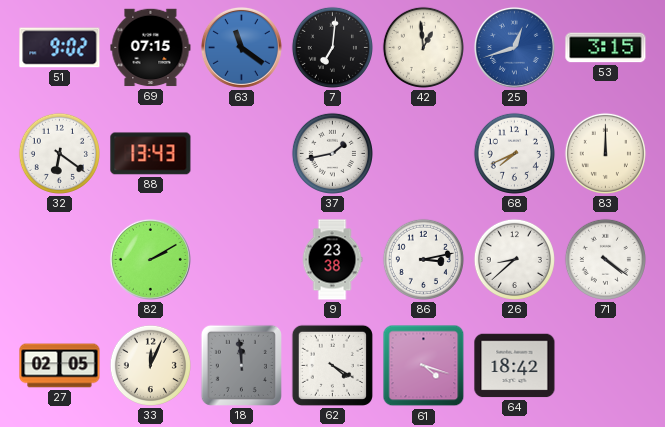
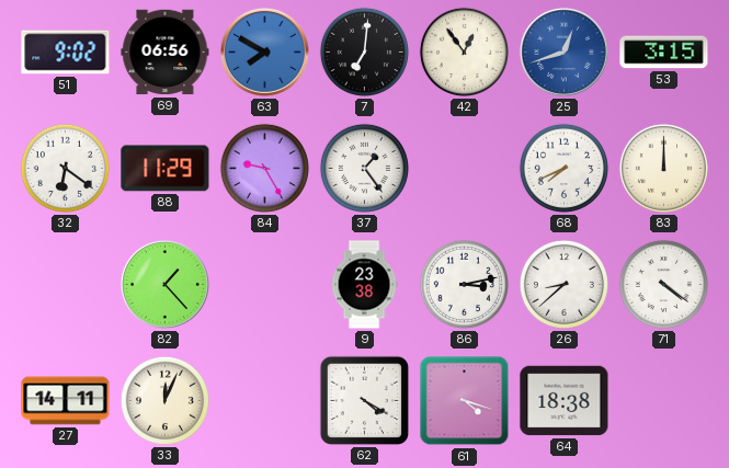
69: 07:15 -> 06:56 (166, 53)
63: 11:21 -> 7:50 (264, 52)
42: 12:59 -> 12:54 (464, 52)
88: 13:43 -> 11:29 (166, 169)
84: none -> 9:25 (264, 168)
37: 1:43 -> 1:24 (364, 168)
82: 2:10 -> 1:23 (164, 284)
27: 02:05 -> 14:11 (66, 401)
18: 11:59 -> none (241, 365)
64: 18:42 -> 18:38 (565, 401)
